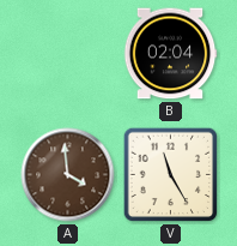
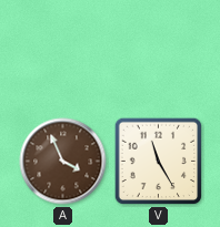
B: 02:04 -> none (170, 54)
A: 3:59 -> 3:56 (63, 162)
